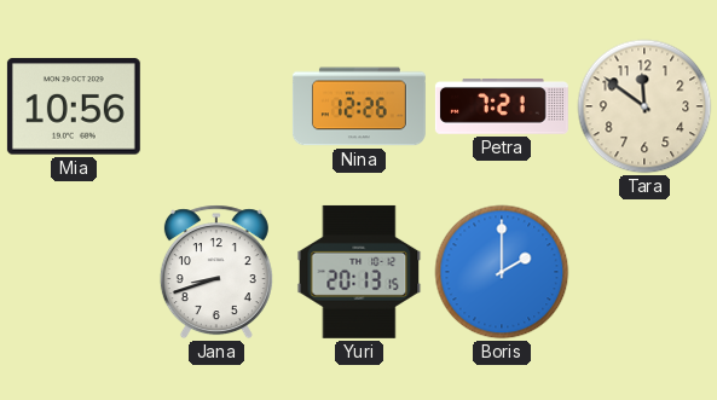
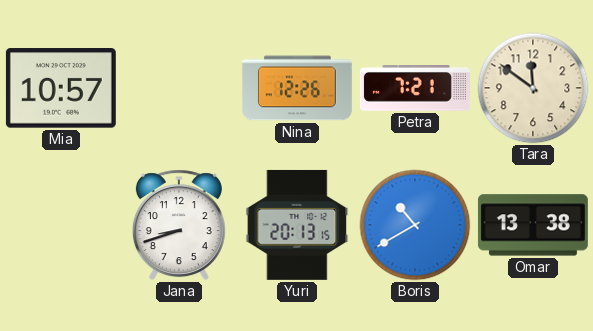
Mia: 10:56 -> 10:57 (61, 88)
Boris: 2:00 -> 10:40 (415, 225)
Omar: none -> 13:38 (533, 225)
